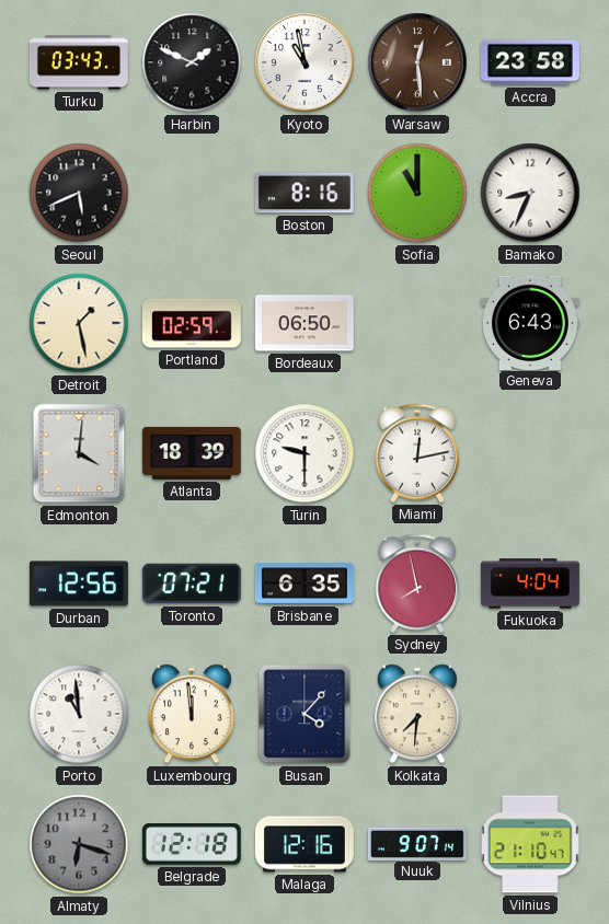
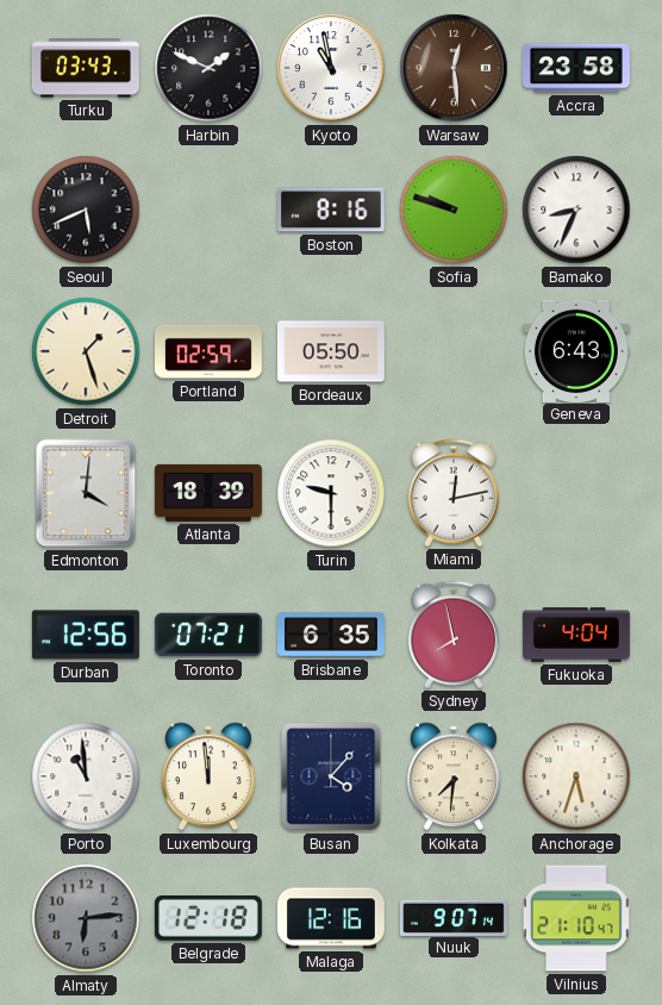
Sofia: 11:00 -> 9:48 (454, 210)
Detroit: 1:28 -> 1:27 (86, 351)
Bordeaux: 06:50 -> 05:50 (331, 351)
Anchorage: none -> 5:33 (576, 776)
Almaty: 6:18 -> 6:14 (86, 918)
